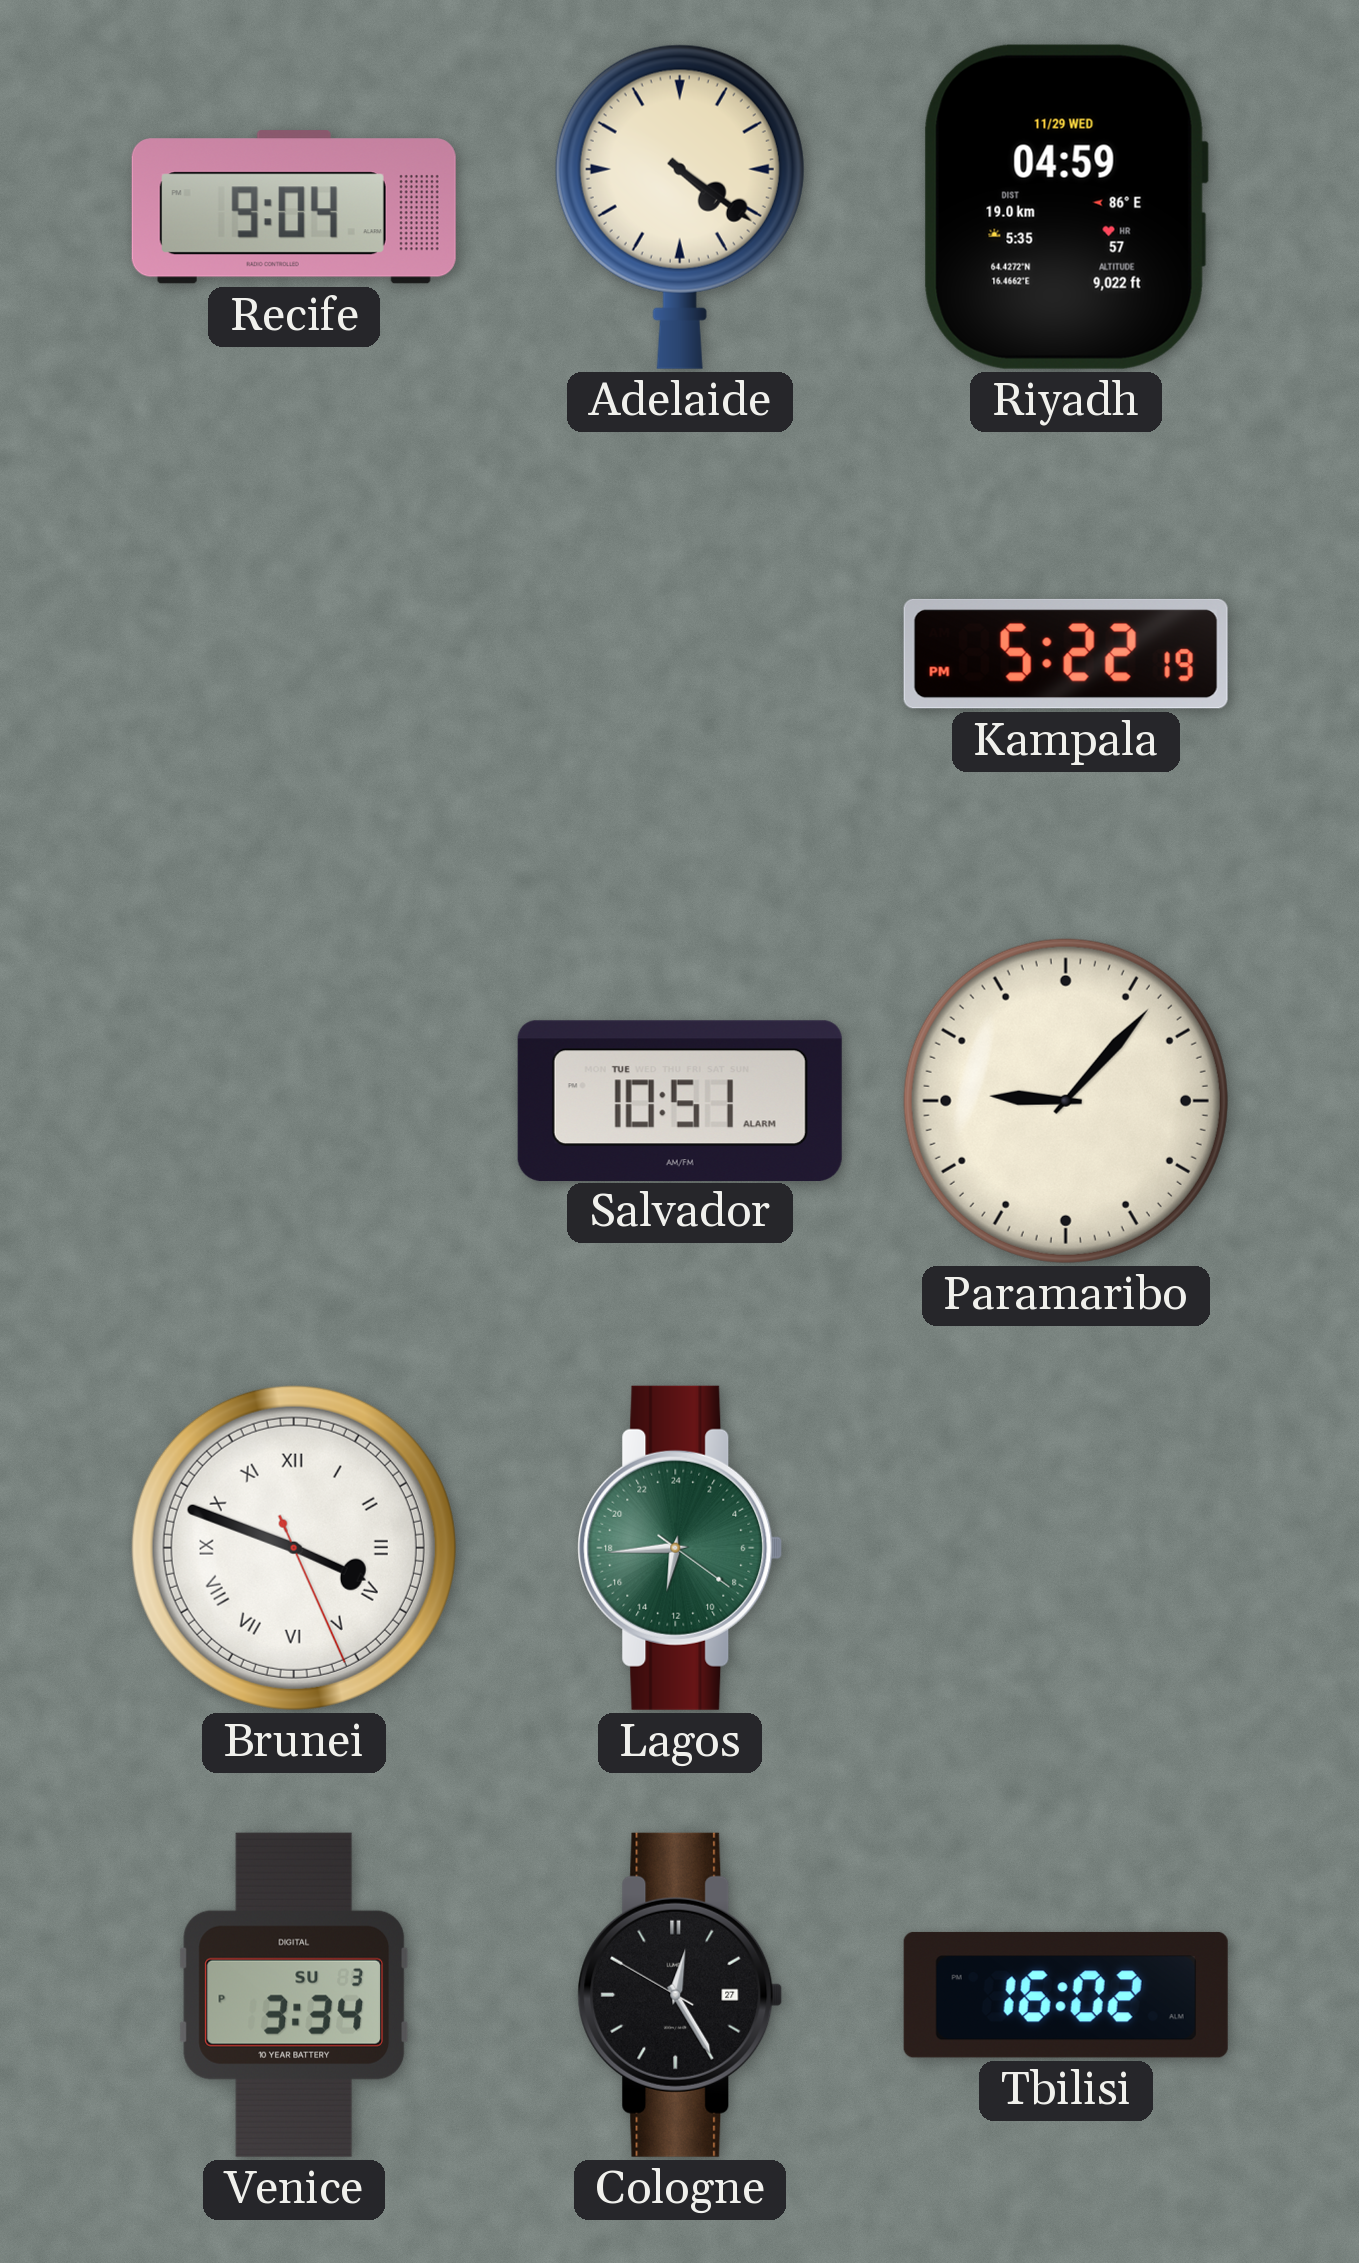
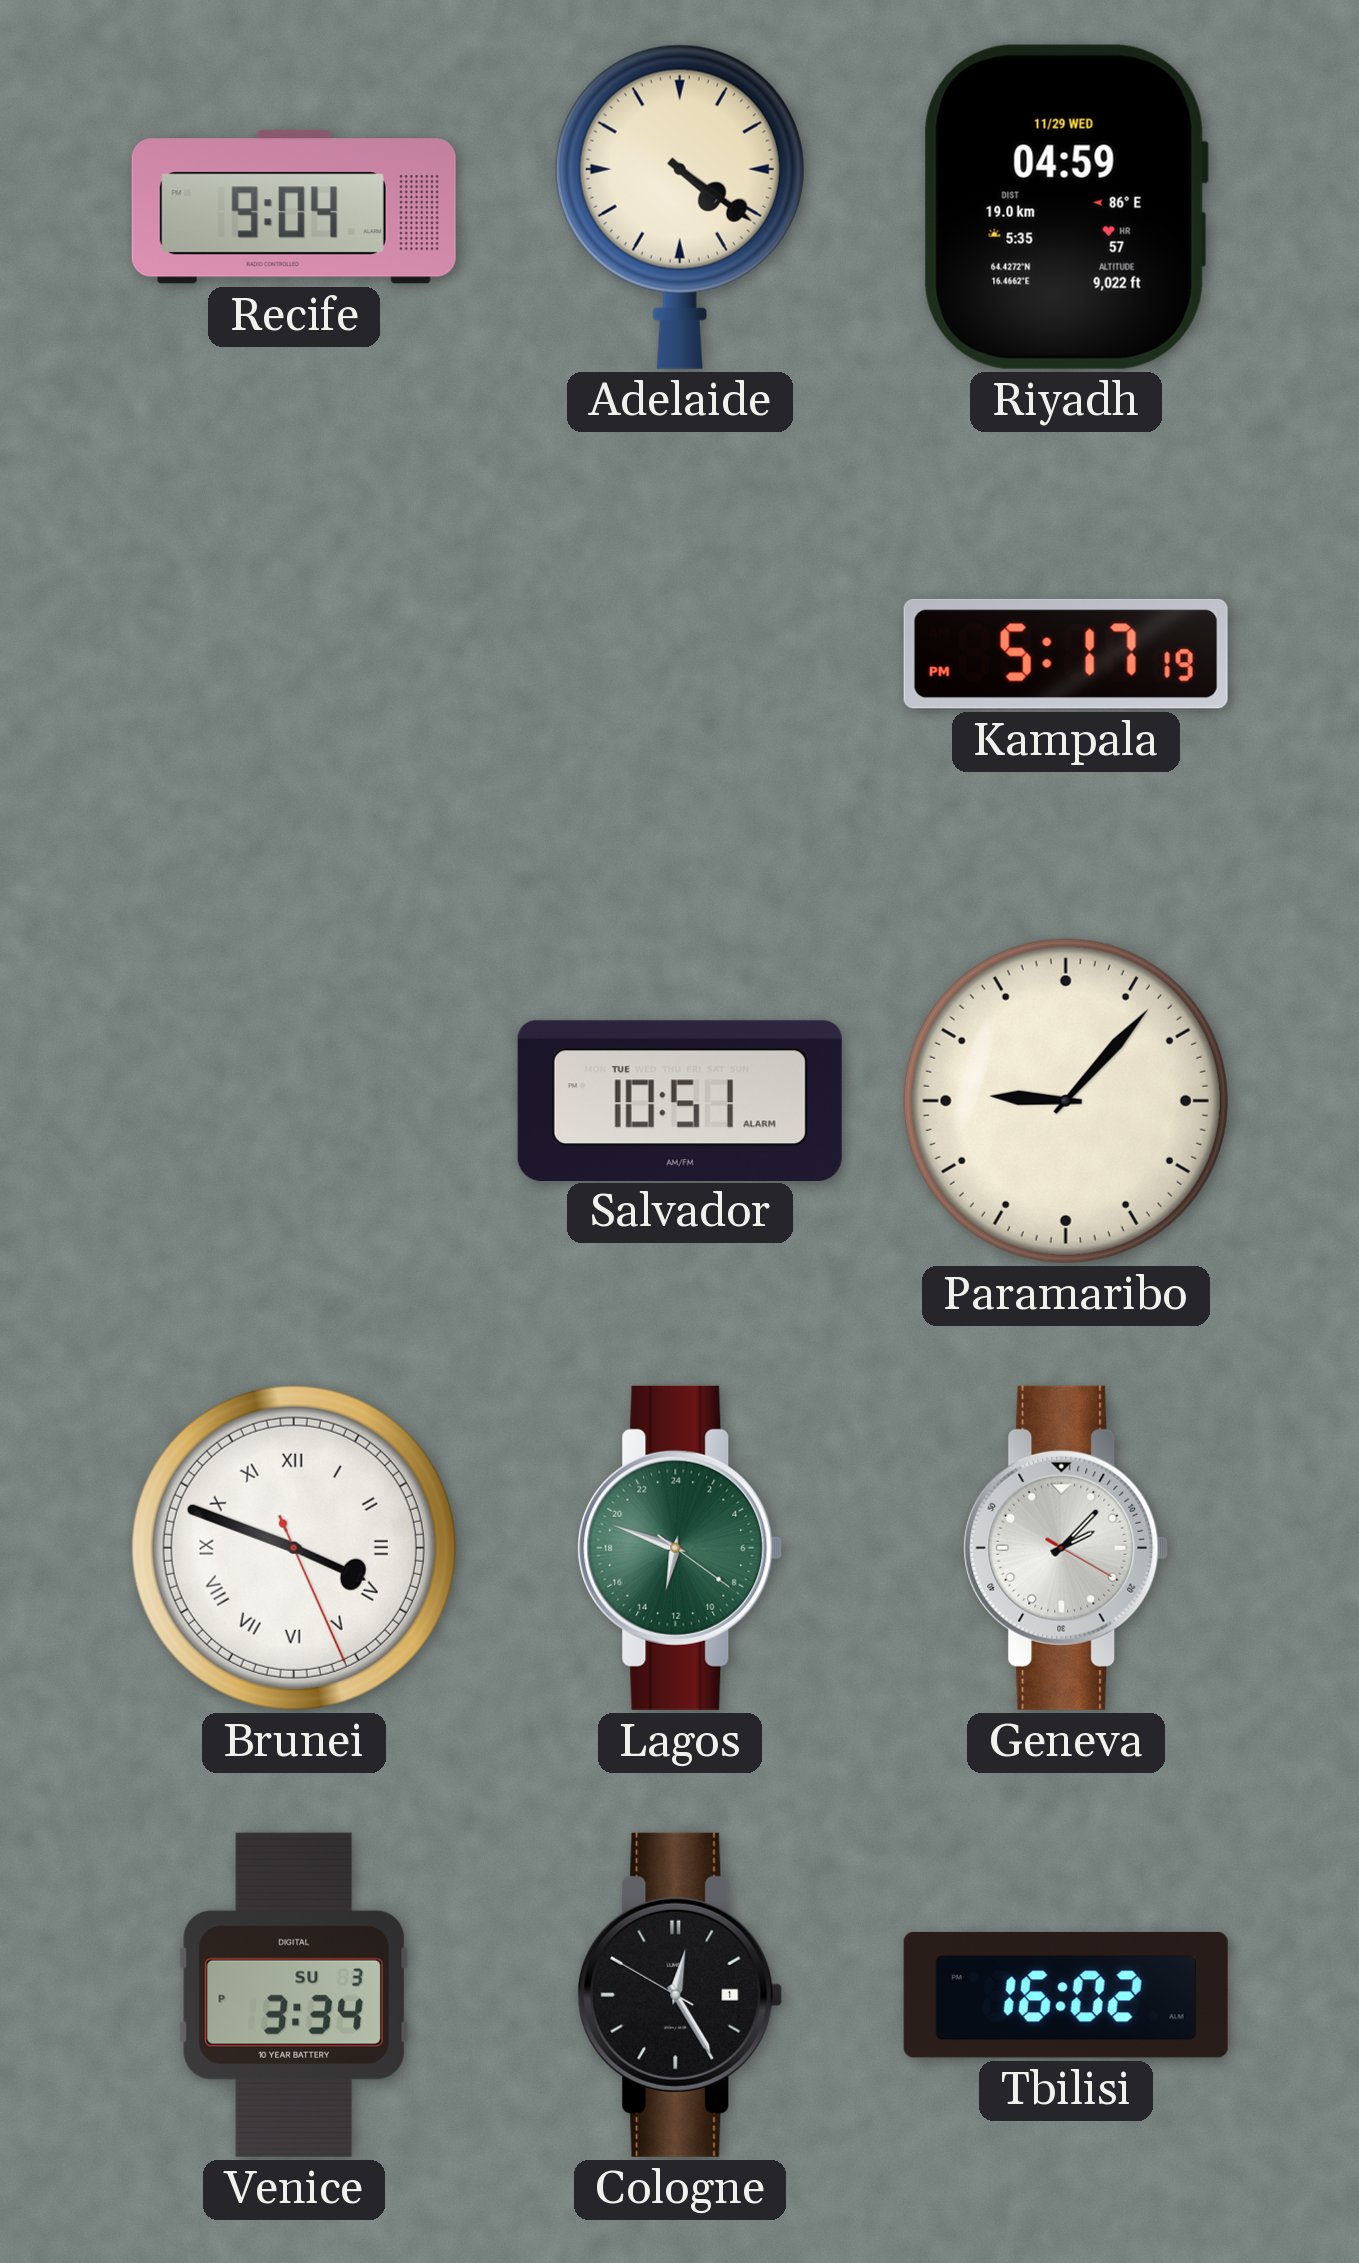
Kampala: 5:22 -> 5:17 (1066, 654)
Lagos: 12:44 -> 12:48 (680, 1548)
Geneva: none -> 2:07 (1066, 1548)
Cologne date: 27 -> 1 (680, 1995)
